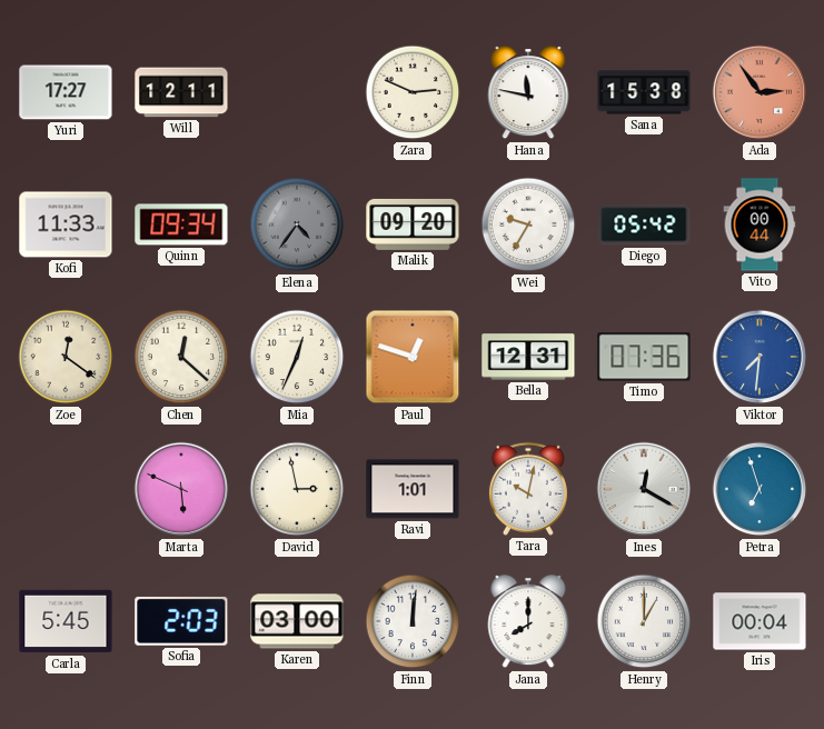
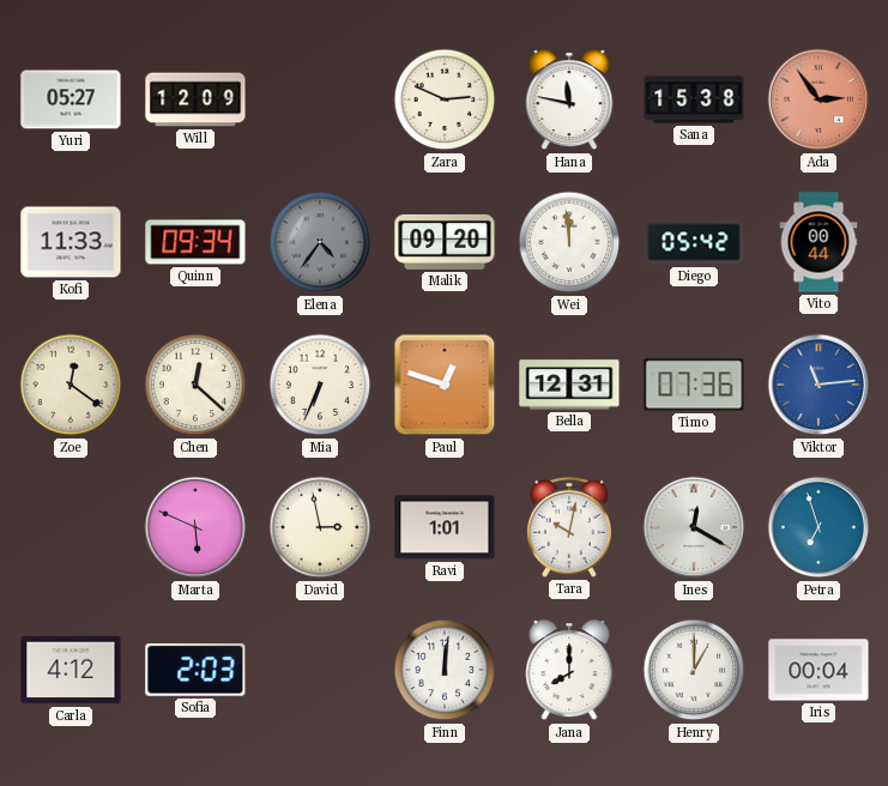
Yuri: 17:27 -> 05:27 (71, 99)
Will: 12:11 -> 12:09 (195, 99)
Wei: 9:35 -> 11:59 (569, 242)
Mia: 12:34 -> 6:34 (320, 385)
Viktor: 7:31 -> 11:14 (818, 385)
Carla: 5:45 -> 4:12 (71, 670)
Karen: 03:00 -> none (297, 621)
